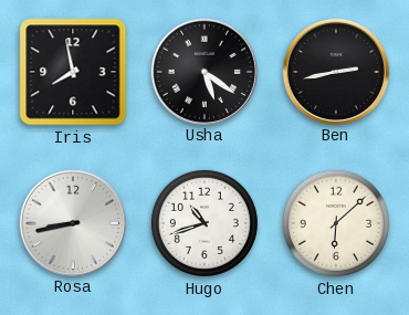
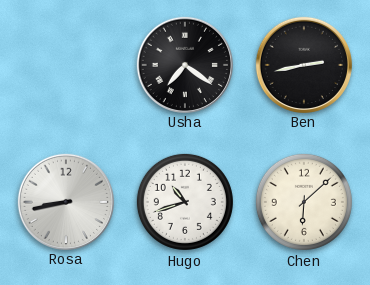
Iris: 7:58 -> none (73, 72)
Usha: 5:21 -> 7:21 (184, 64)
